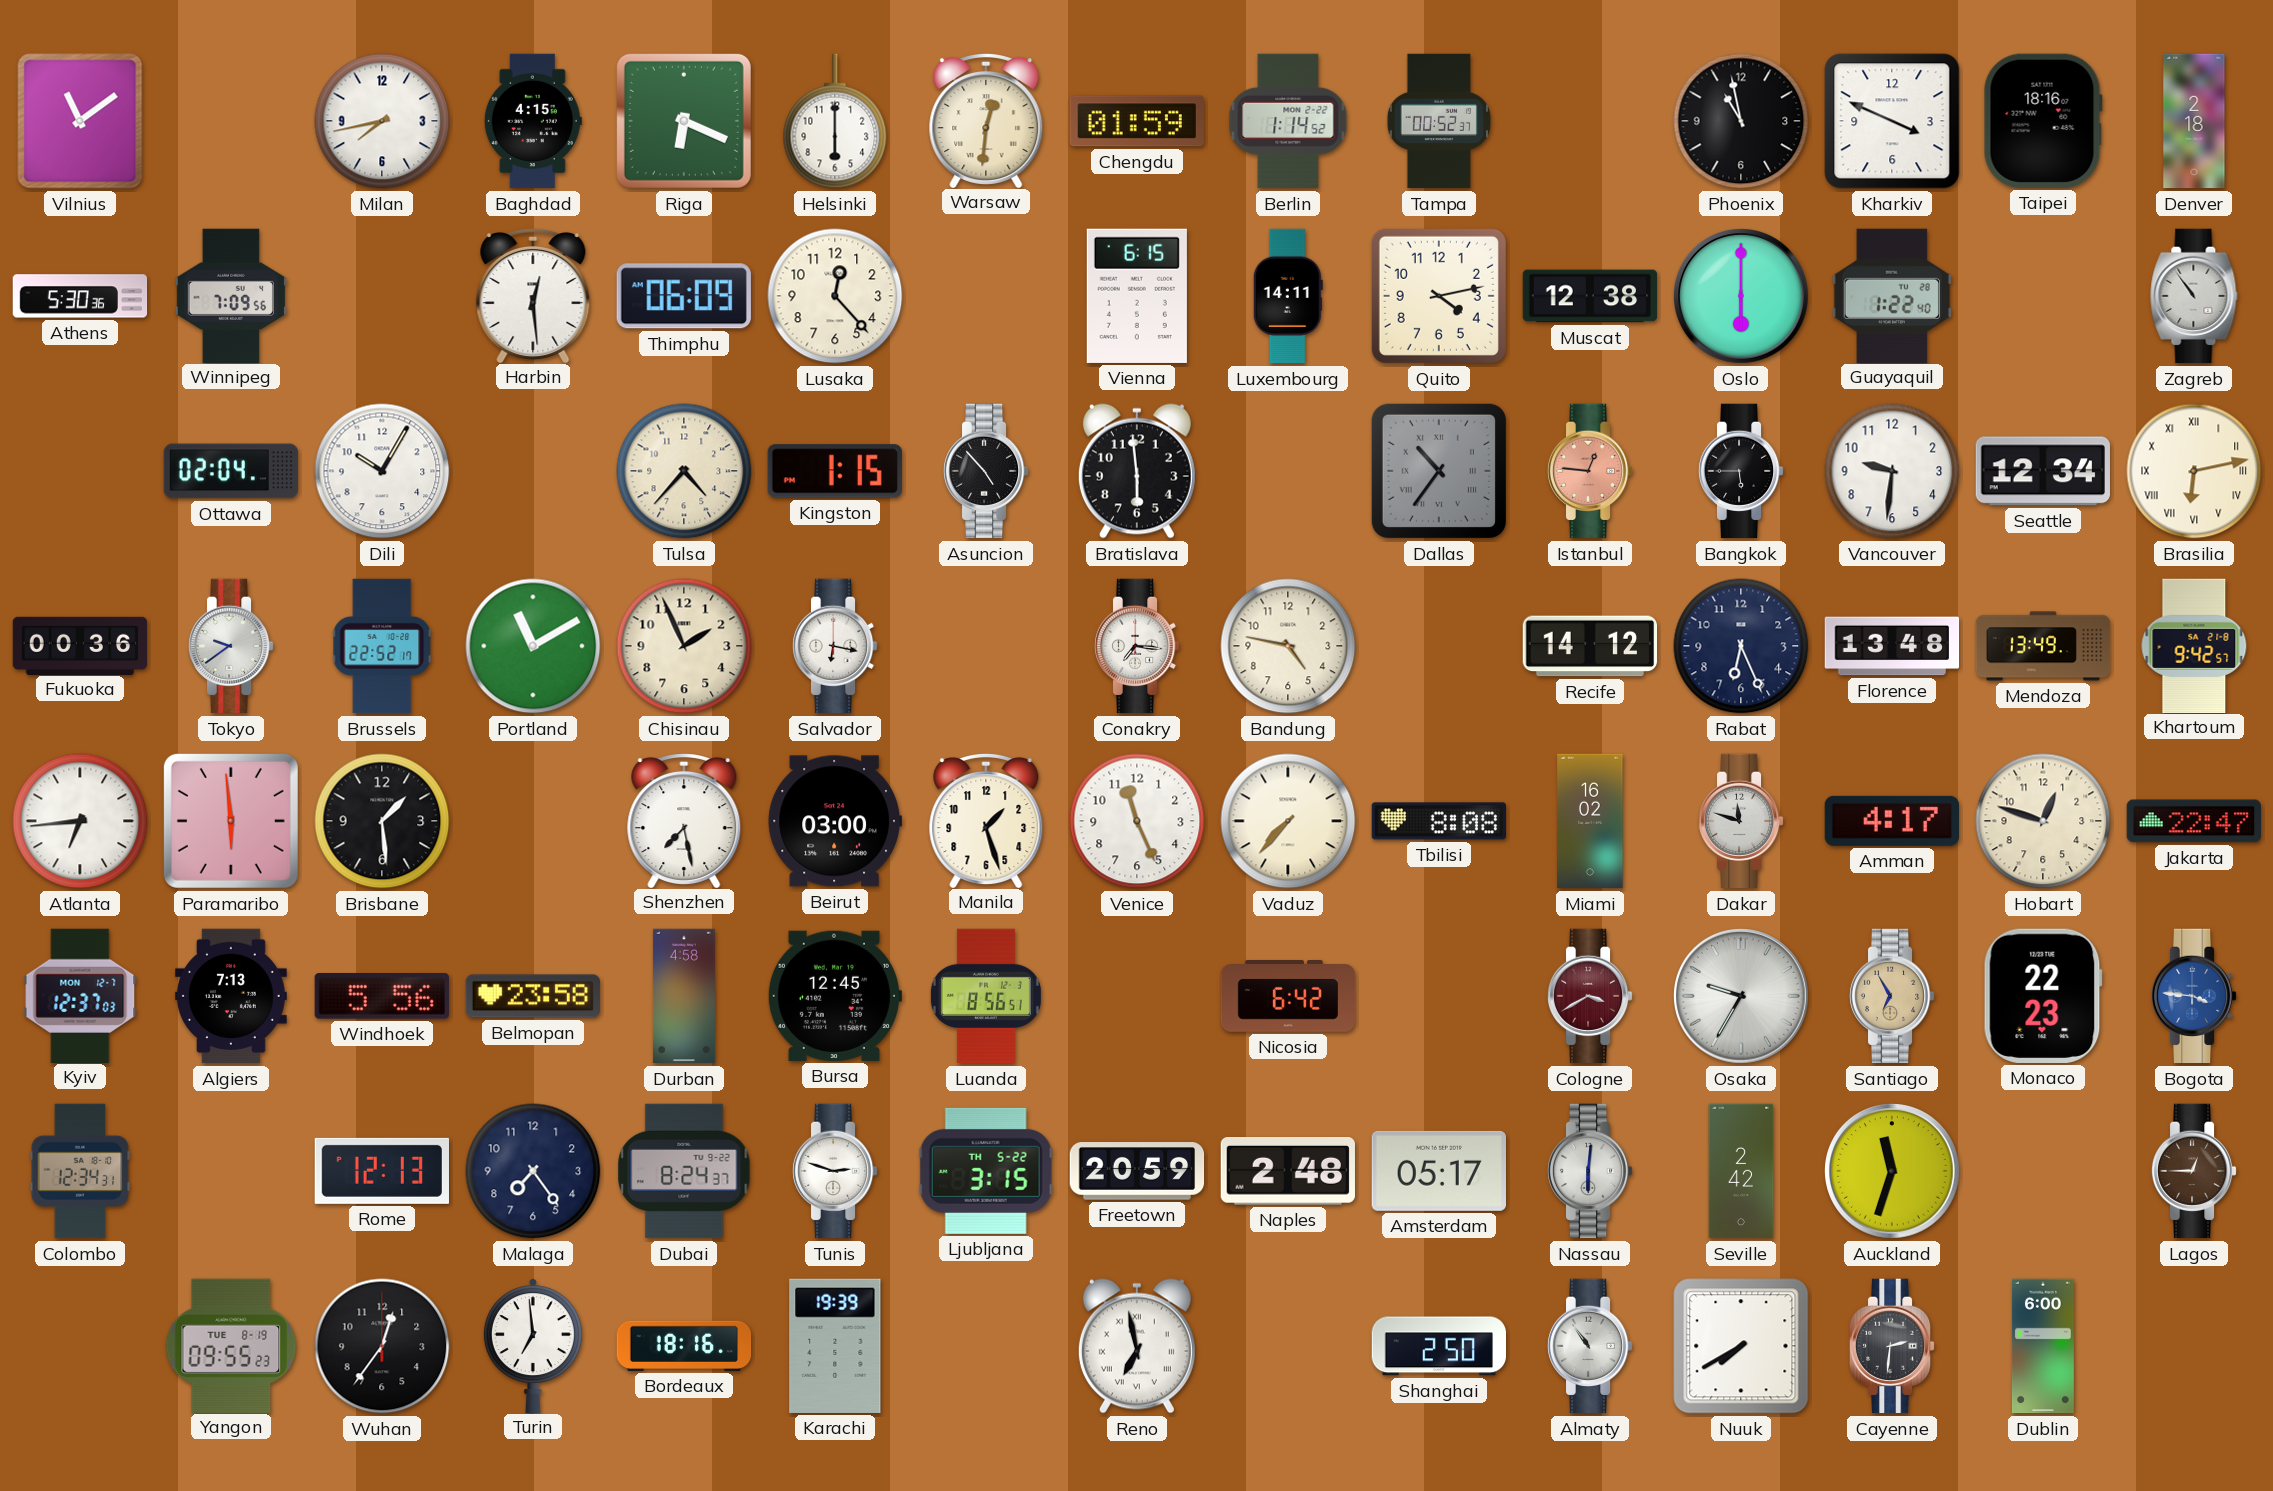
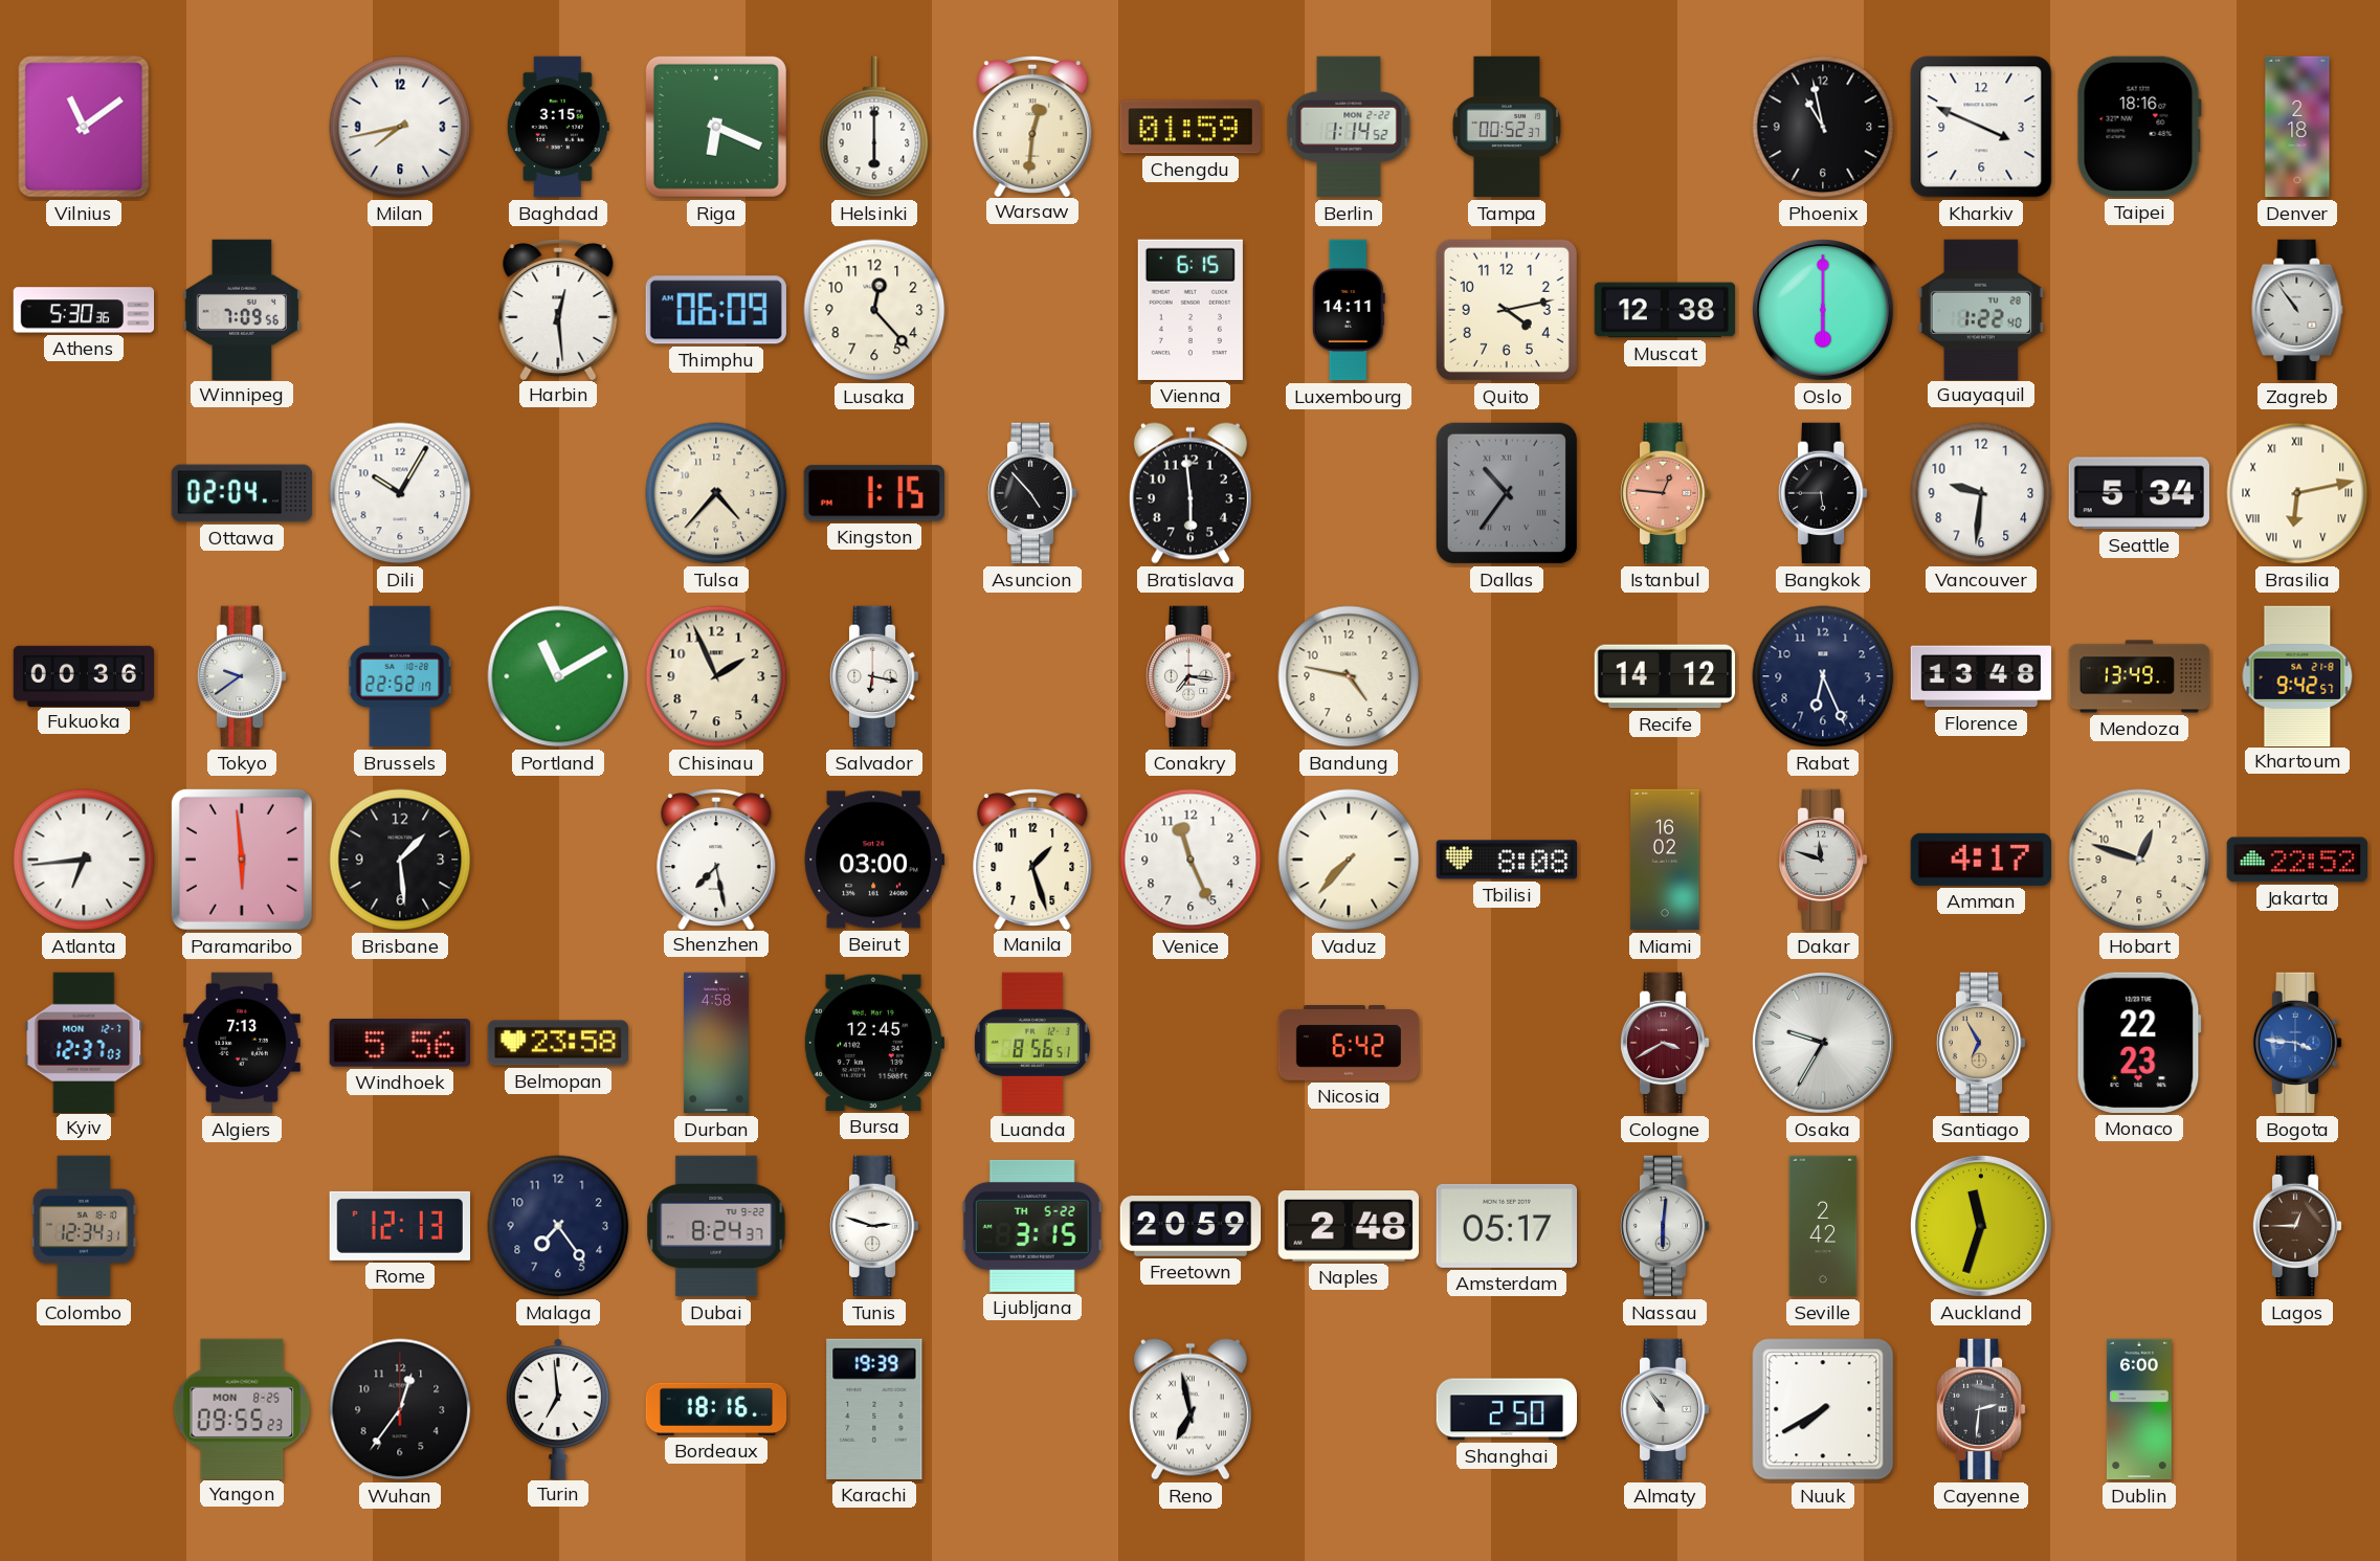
Baghdad: 4:15 -> 3:15 (558, 127)
Seattle: 12:34 -> 5:34 (2139, 493)
Jakarta: 22:47 -> 22:52 (2296, 860)
Yangon date: TUE 8-19 -> MON 8-25 (242, 1408)
